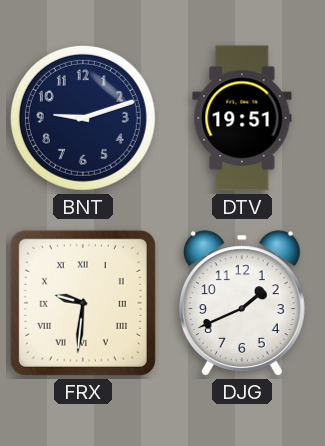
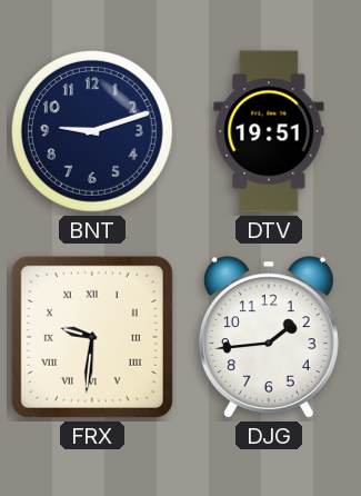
DJG: 1:41 -> 1:44 (269, 337)
